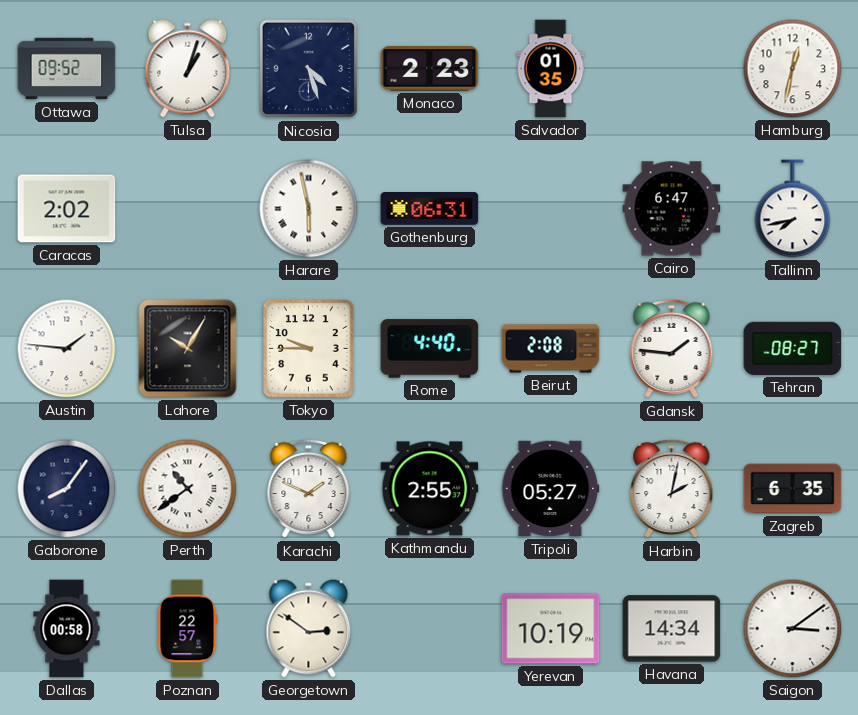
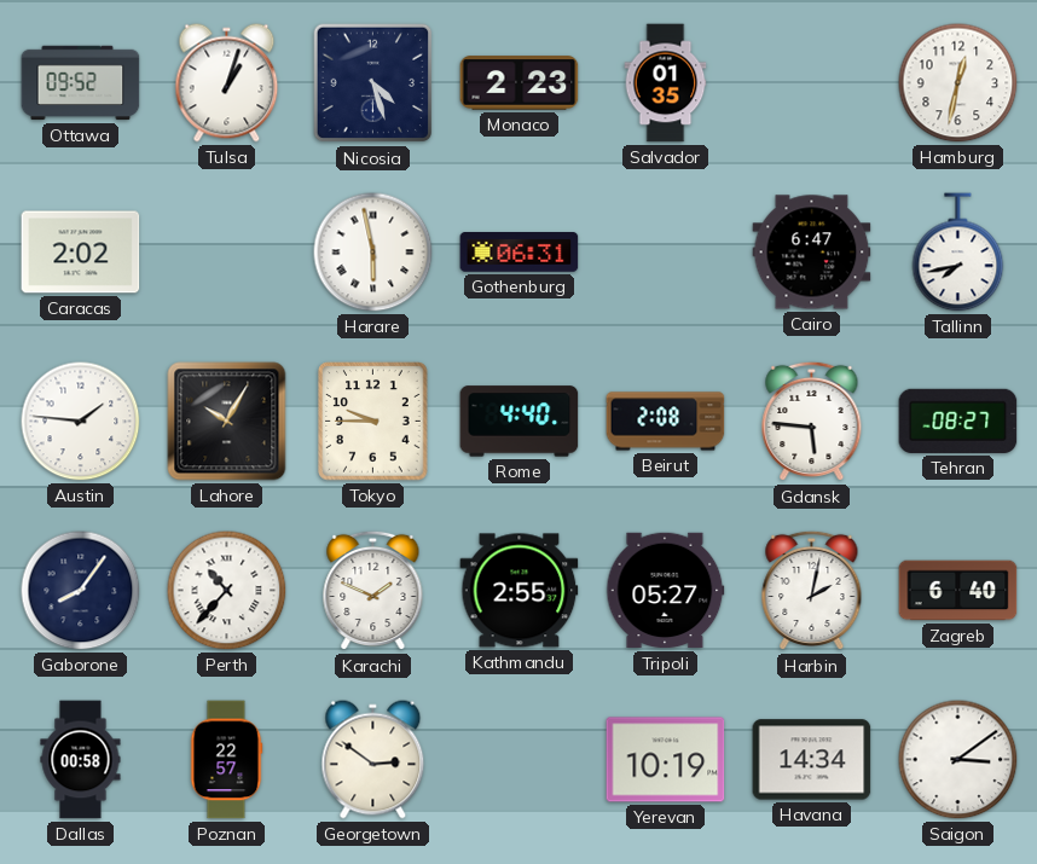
Gdansk: 1:46 -> 5:46 (812, 422)
Perth: 10:39 -> 10:37 (227, 591)
Zagreb: 6:35 -> 6:40 (958, 591)
